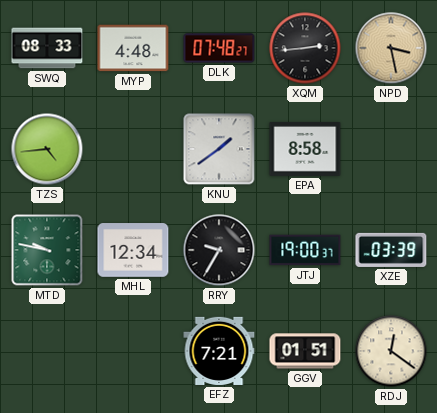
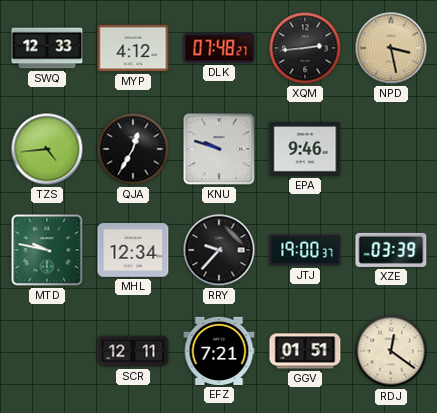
SWQ: 08:33 -> 12:33 (47, 48)
MYP: 4:48 -> 4:12 (133, 48)
QJA: none -> 12:35 (133, 149)
KNU: 1:39 -> 9:48 (219, 149)
EPA: 8:58 -> 9:46 (305, 149)
RRY: 9:35 -> 9:37 (219, 250)
SCR: none -> 12:11 (133, 351)
